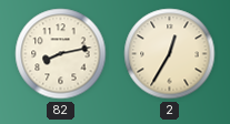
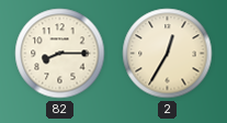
82: 8:13 -> 8:15 (60, 54)
